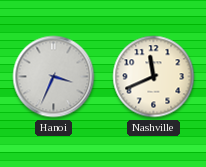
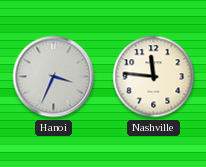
Nashville: 11:41 -> 11:46 (154, 77)
